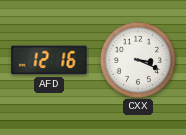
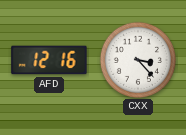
CXX: 3:19 -> 3:23 (137, 59)
